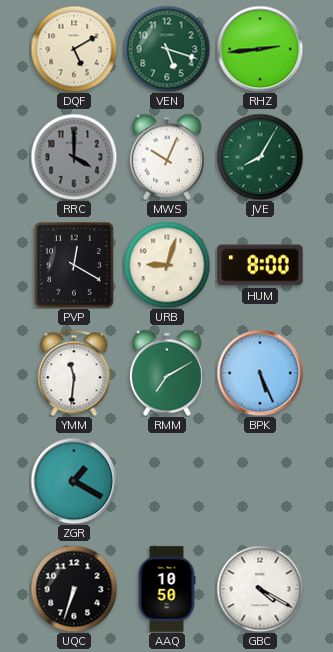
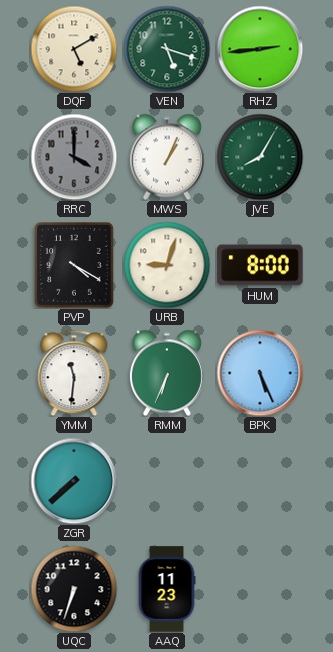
MWS: 10:04 -> 1:04 (167, 157)
PVP: 12:20 -> 4:20 (75, 266)
RMM: 7:10 -> 6:34 (167, 373)
ZGR: 1:20 -> 7:38 (74, 481)
AAQ: 10:50 -> 11:23 (167, 589)
GBC: 4:20 -> none (260, 589)
